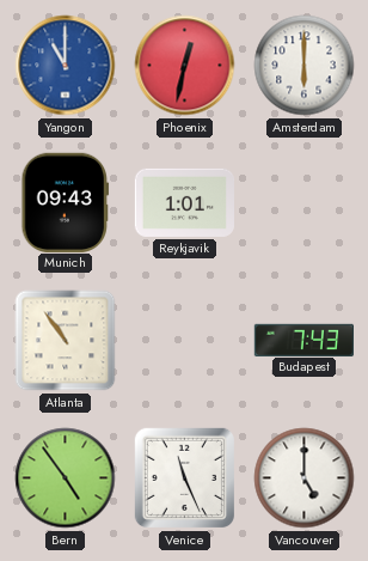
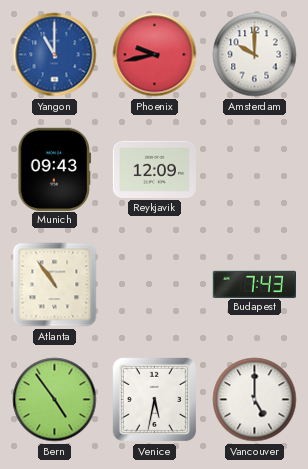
Phoenix: 12:32 -> 9:43 (155, 55)
Amsterdam: 6:00 -> 10:00 (255, 55)
Reykjavik: 1:01 -> 12:09 (154, 169)
Venice: 11:26 -> 5:32 (154, 399)
